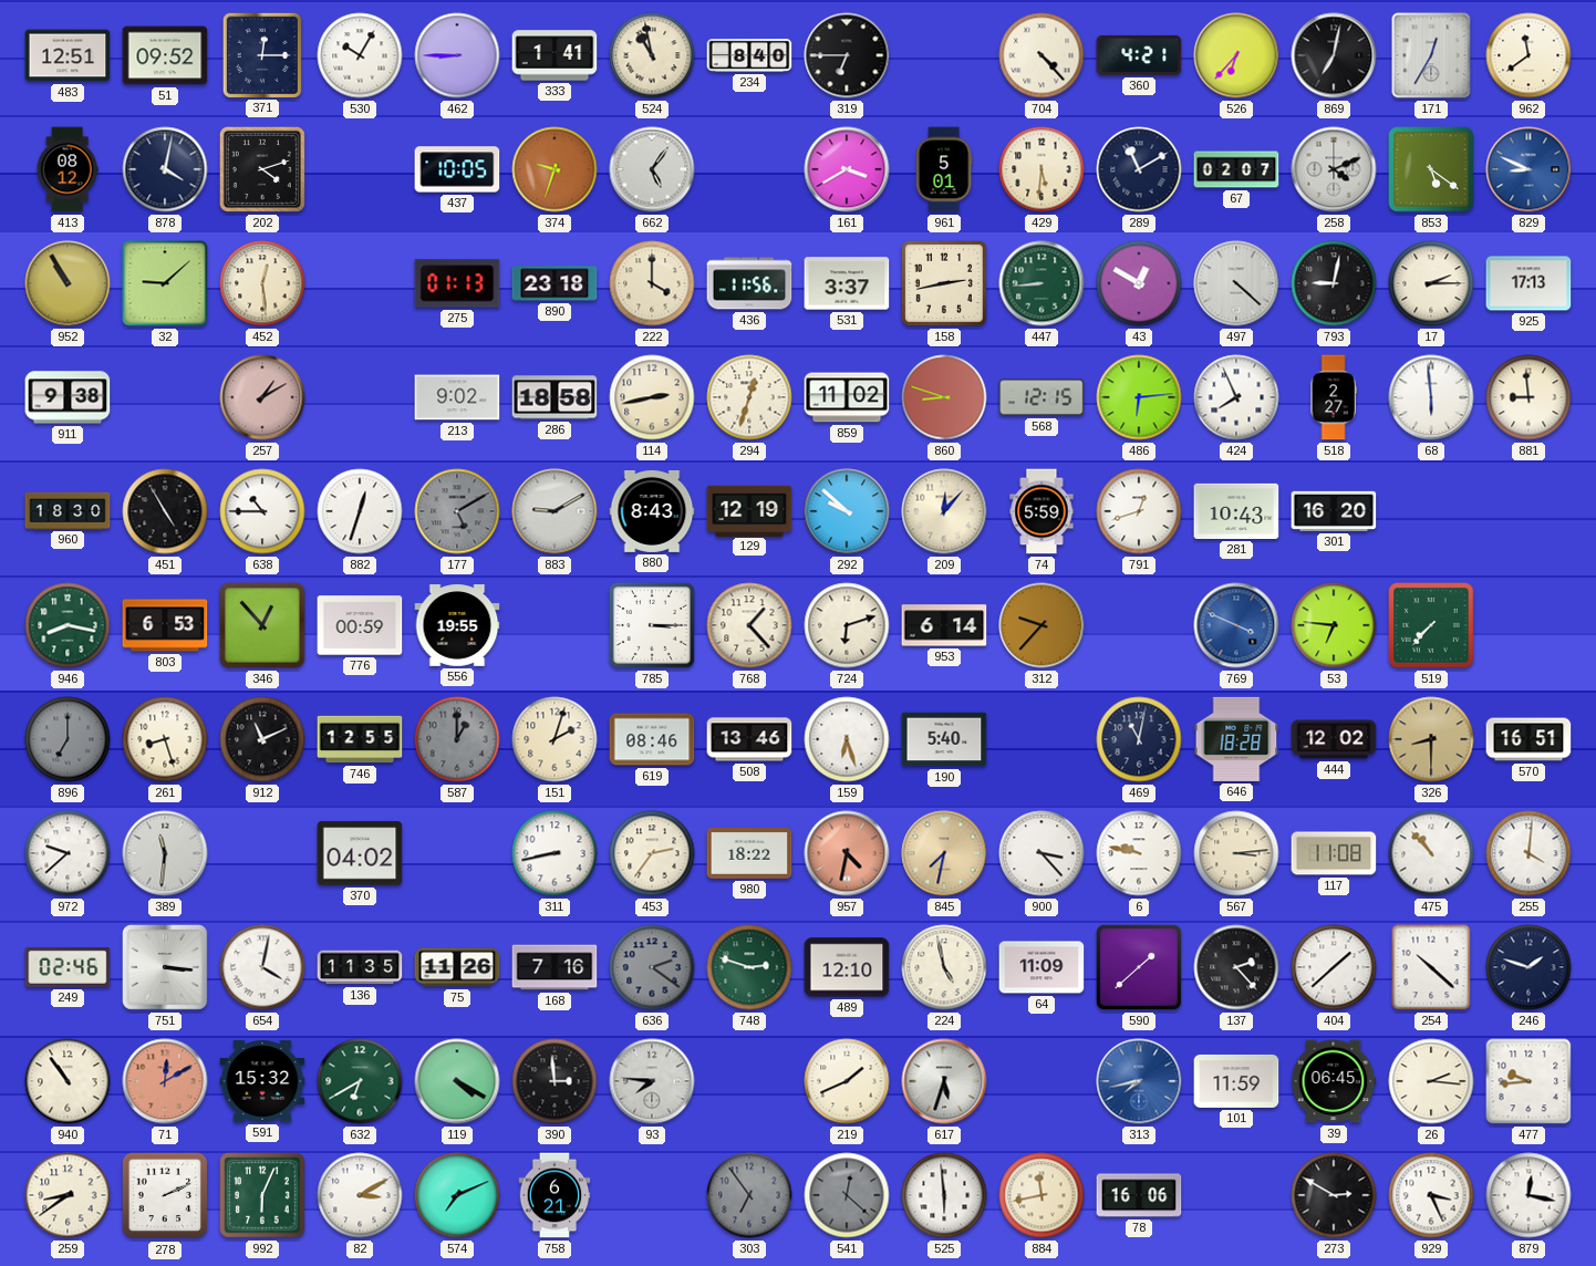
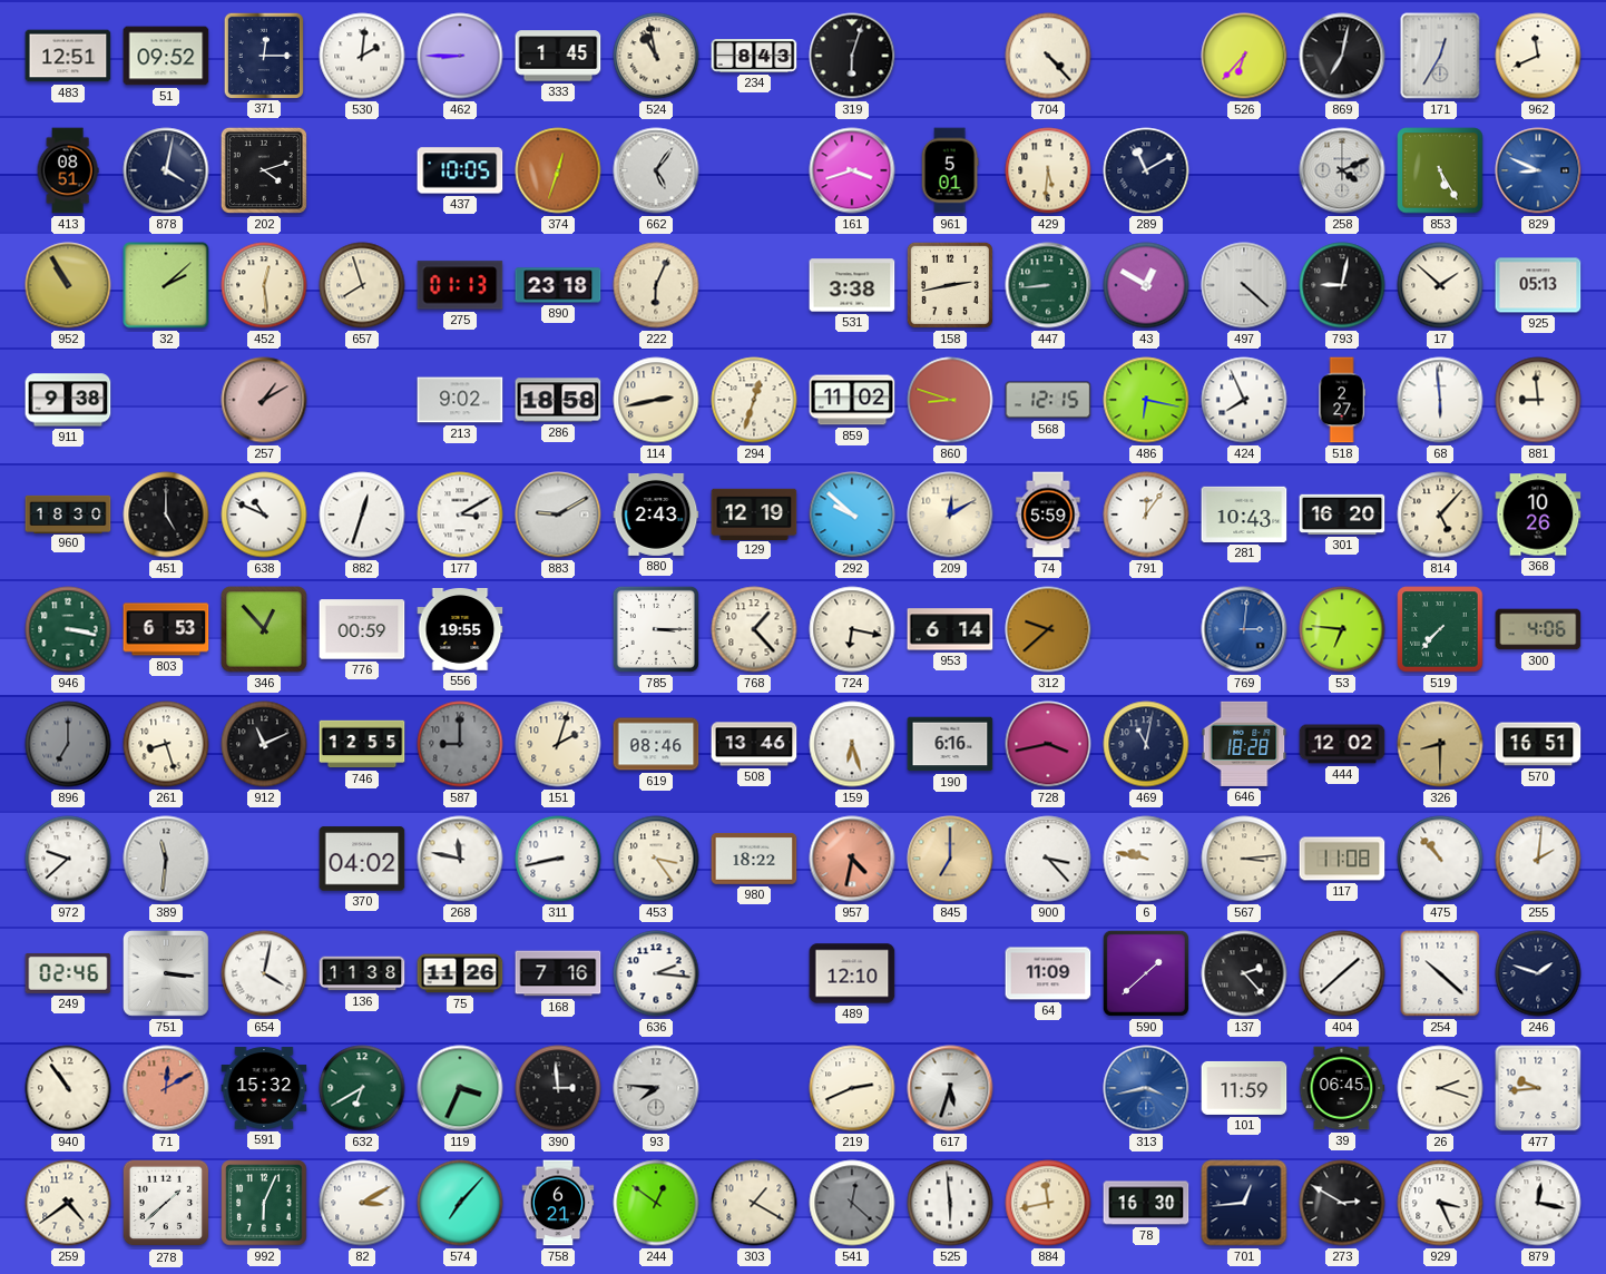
530: 10:05 -> 2:01 (362, 56)
333: 1:41 -> 1:45 (558, 56)
234: 8:40 -> 8:43 (754, 57)
319: 6:45 -> 6:03 (852, 56)
360: 4:21 -> none (1139, 55)
962: 11:39 -> 11:41 (1538, 56)
413: 08:12 -> 08:51 (68, 170)
374: 9:33 -> 12:33 (558, 170)
161: 3:40 -> 3:42 (852, 170)
67: 02:07 -> none (1236, 169)
853: 5:21 -> 5:25 (1440, 170)
32: 9:08 -> 2:08 (166, 285)
657: none -> 7:57 (362, 285)
222: 4:00 -> 6:04 (656, 285)
436: 11:56 -> none (749, 283)
531: 3:37 -> 3:38 (852, 285)
17: 2:15 -> 1:52 (1440, 285)
925: 17:13 -> 05:13 (1538, 285)
486: 6:14 -> 6:17 (1146, 400)
451: 4:55 -> 5:00 (166, 514)
638: 10:45 -> 10:49 (264, 514)
177: 5:10 -> 3:10 (460, 514)
177 dial: grey -> white (460, 514)
880: 8:43 -> 2:43 (656, 514)
209: 12:07 -> 12:10 (950, 514)
791: 12:42 -> 12:06 (1146, 514)
814: none -> 5:07 (1440, 514)
368: none -> 10:26 (1538, 514)
946: 8:17 -> 3:17 (68, 629)
724: 6:12 -> 6:17 (852, 629)
312: 9:37 -> 9:38 (1048, 629)
769: 3:49 -> 3:01 (1244, 629)
300: none -> 4:06 (1538, 629)
587: 1:00 -> 9:00 (460, 744)
190: 5:40 -> 6:16 (950, 744)
728: none -> 3:43 (1048, 744)
268: none -> 11:47 (460, 859)
453: 2:36 -> 3:24 (656, 859)
845: 7:32 -> 7:00 (950, 859)
255: 4:01 -> 2:01 (1538, 859)
136: 11:35 -> 11:38 (362, 973)
636: 2:21 -> 2:16 (656, 973)
636 dial: grey -> white (656, 973)
748: 2:48 -> none (749, 967)
224: 4:58 -> none (944, 967)
119: 4:20 -> 3:34 (460, 1088)
219: 1:41 -> 2:41 (852, 1088)
313: 7:43 -> 3:43 (1146, 1088)
26: 2:16 -> 2:18 (1440, 1088)
259: 8:39 -> 4:39 (68, 1203)
278: 2:11 -> 1:38 (166, 1203)
574: 7:11 -> 7:07 (460, 1203)
244: none -> 12:51 (656, 1203)
303: 6:54 -> 1:20 (754, 1203)
303 dial: grey -> cream (754, 1203)
78: 16:06 -> 16:30 (1146, 1203)
701: none -> 12:44 (1244, 1203)
